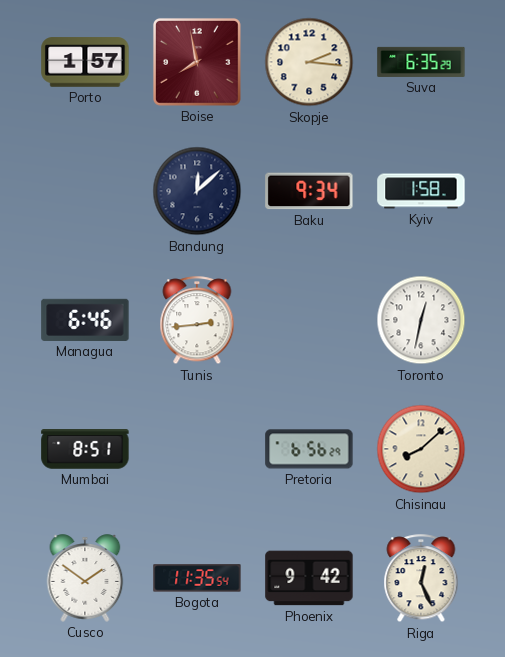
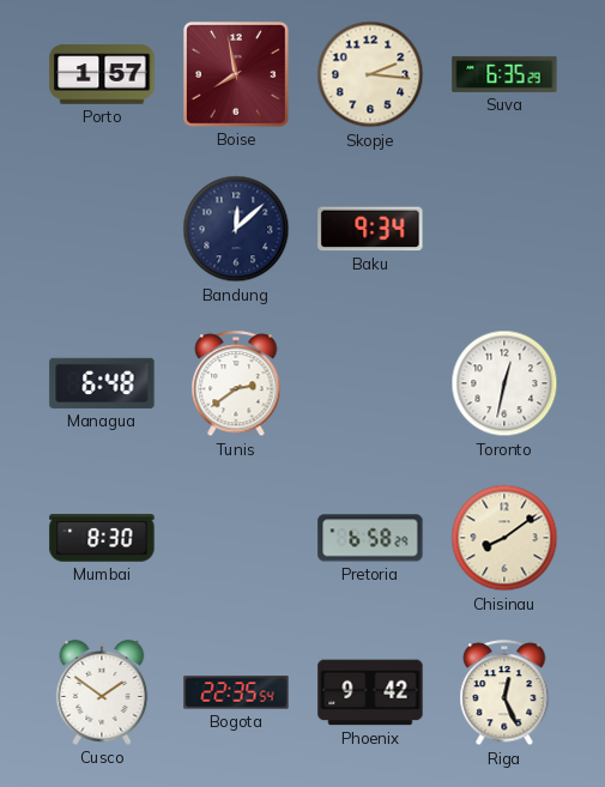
Kyiv: 1:58 -> none (421, 191)
Managua: 6:46 -> 6:48 (102, 383)
Tunis: 2:44 -> 2:39 (236, 385)
Mumbai: 8:51 -> 8:30 (102, 538)
Pretoria: 6:56 -> 6:58 (370, 538)
Chisinau: 8:08 -> 8:09 (504, 538)
Bogota: 11:35 -> 22:35 (236, 692)
